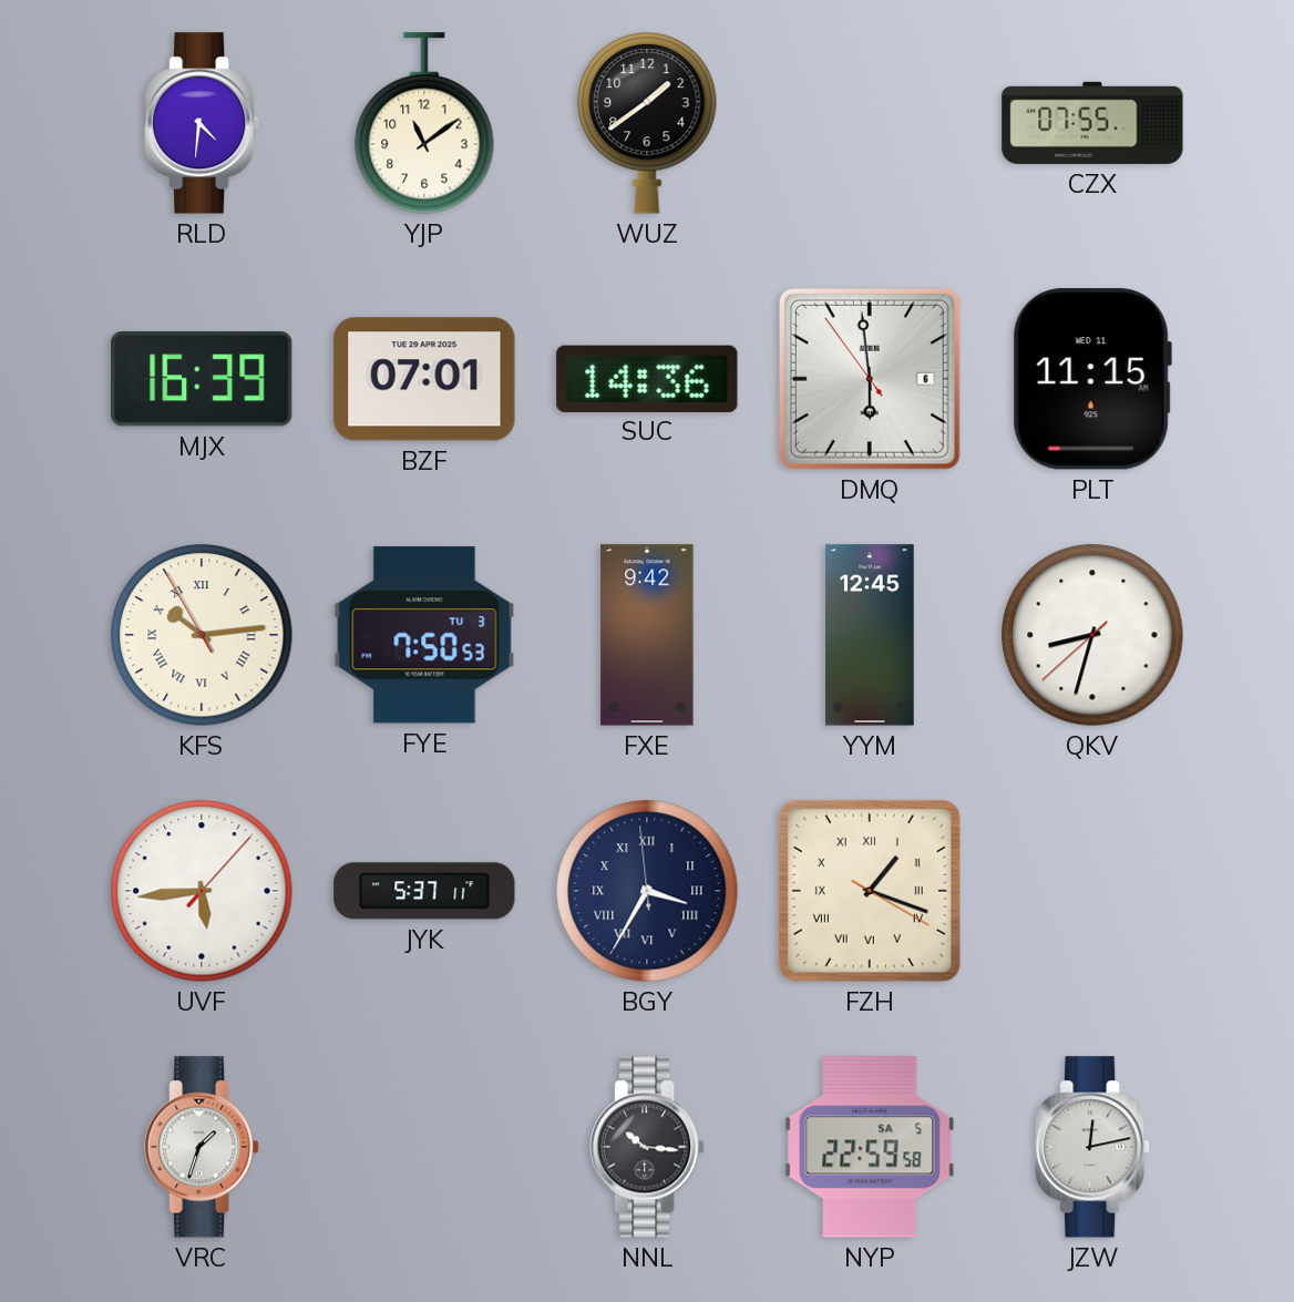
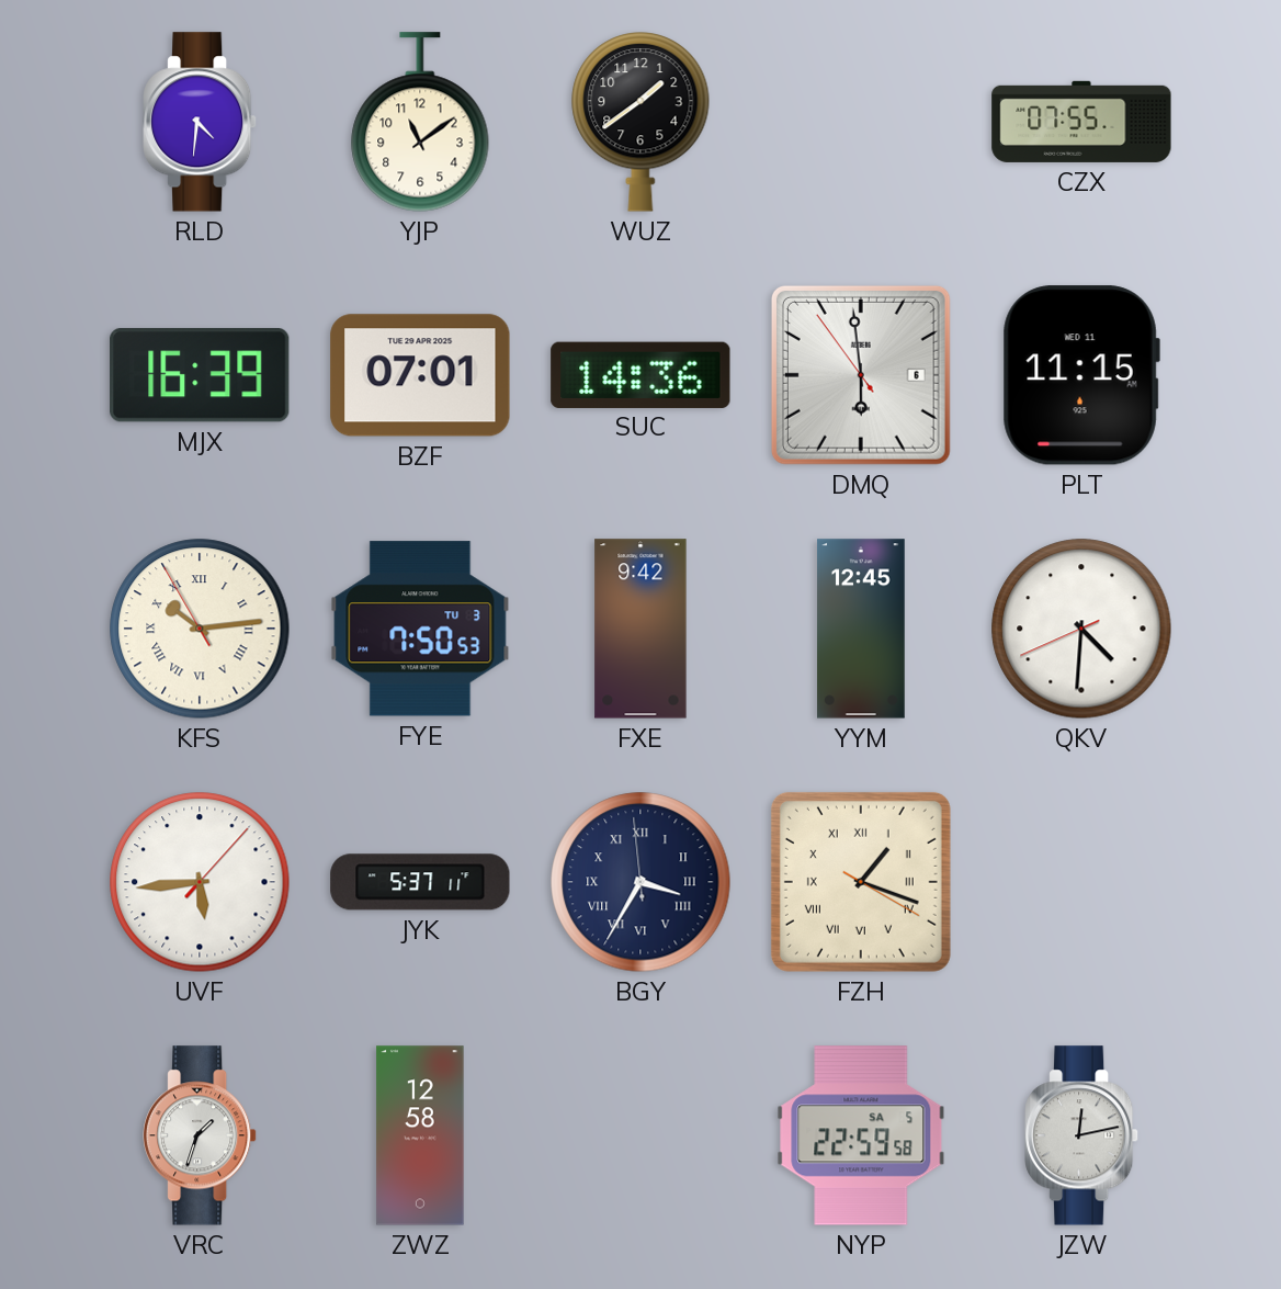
QKV: 8:32 -> 4:30 (1081, 629)
ZWZ: none -> 12:58 (420, 1135)
NNL: 10:16 -> none (648, 1147)
